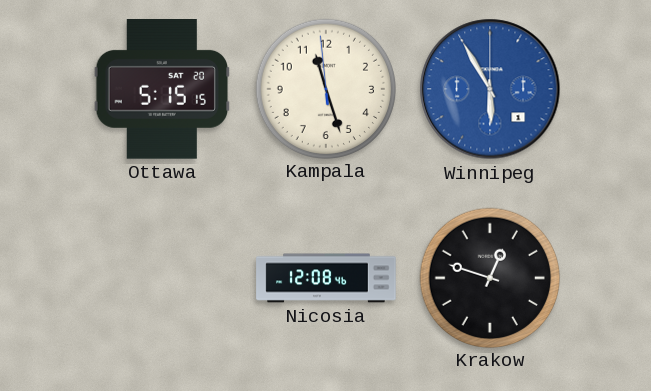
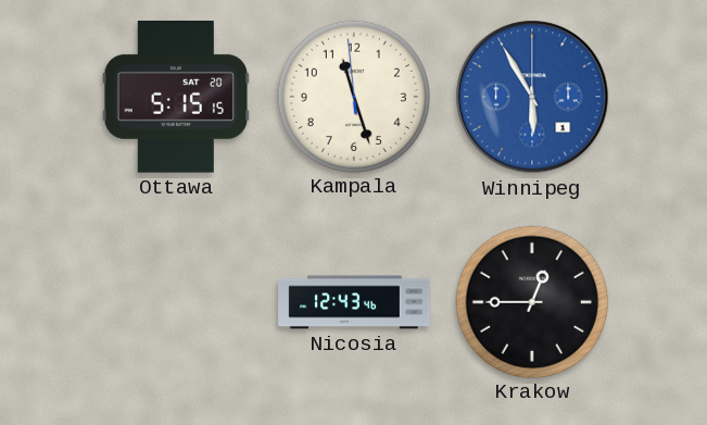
Nicosia: 12:08 -> 12:43 (354, 302)
Krakow: 12:48 -> 12:45 (531, 301)
